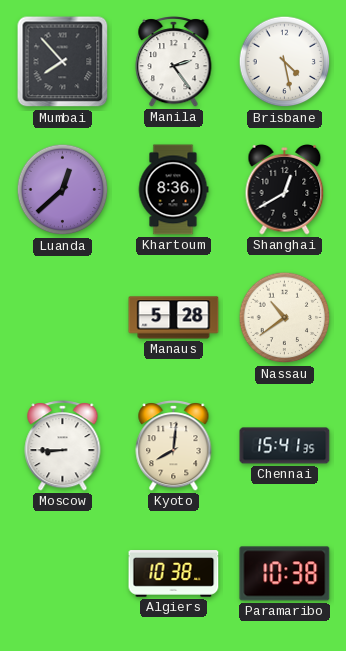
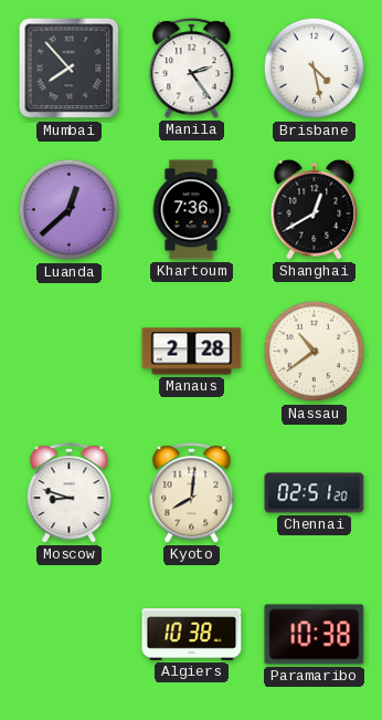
Khartoum: 8:36 -> 7:36 (191, 210)
Manaus: 5:28 -> 2:28 (192, 352)
Moscow: 8:45 -> 8:48 (70, 493)
Chennai: 15:41 -> 02:51 (315, 493)
